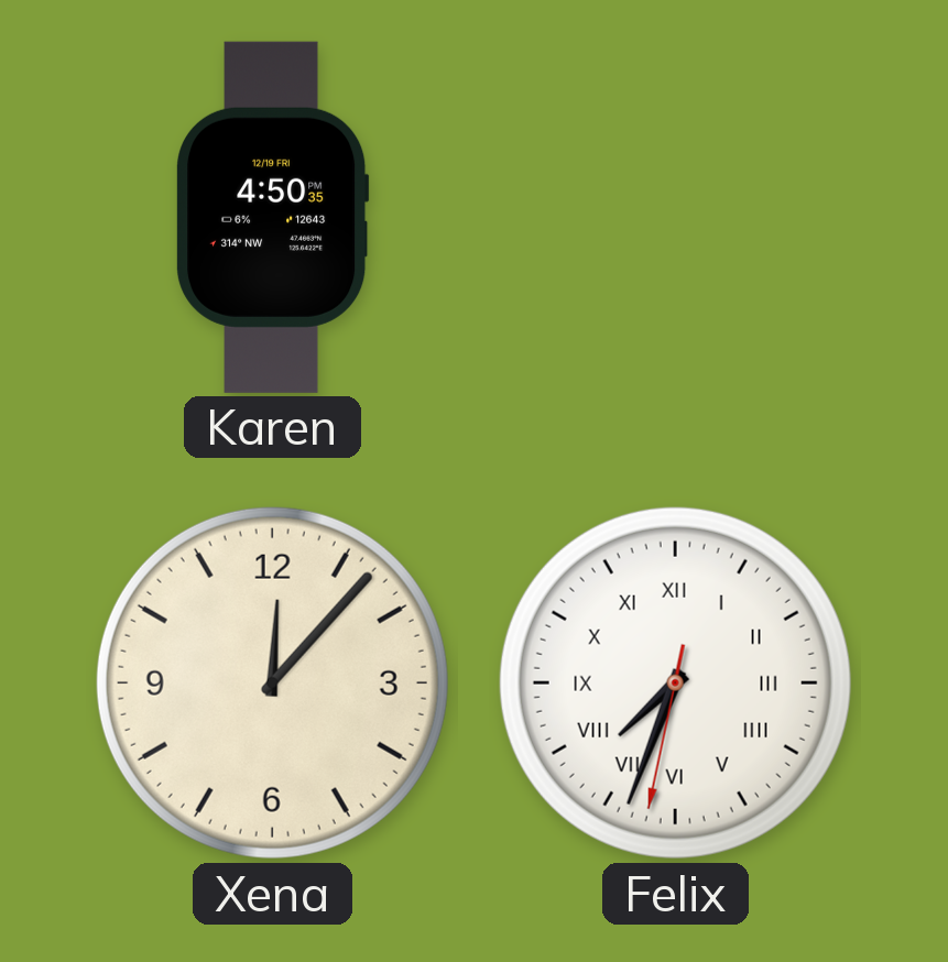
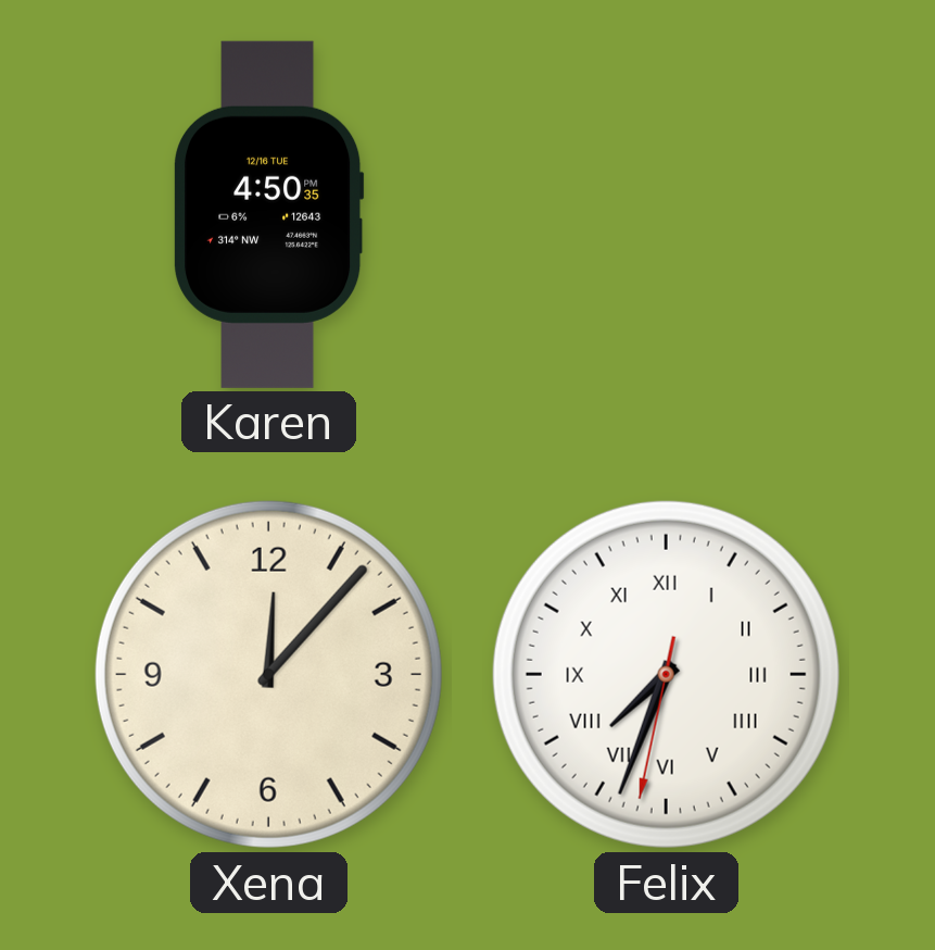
Karen date: 12/19 FRI -> 12/16 TUE (269, 214)
